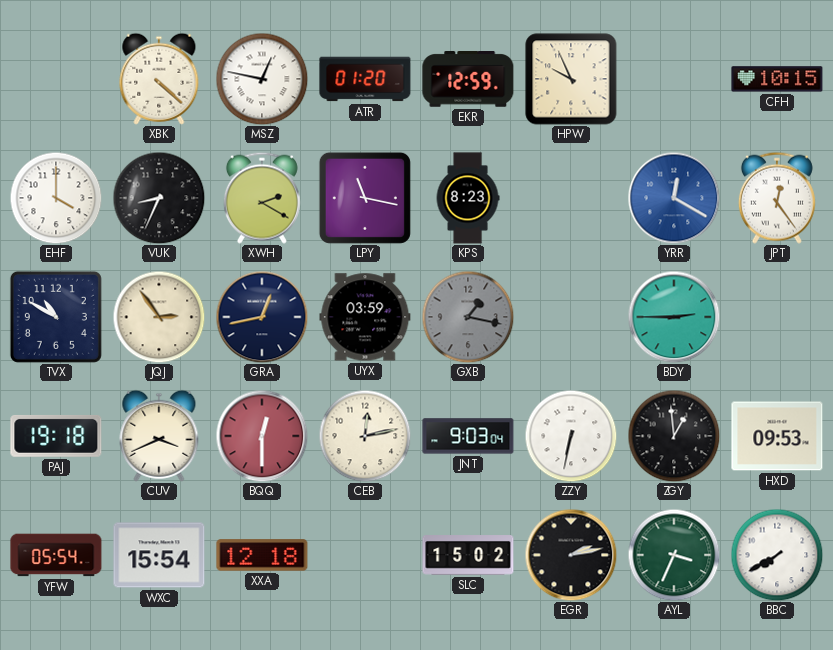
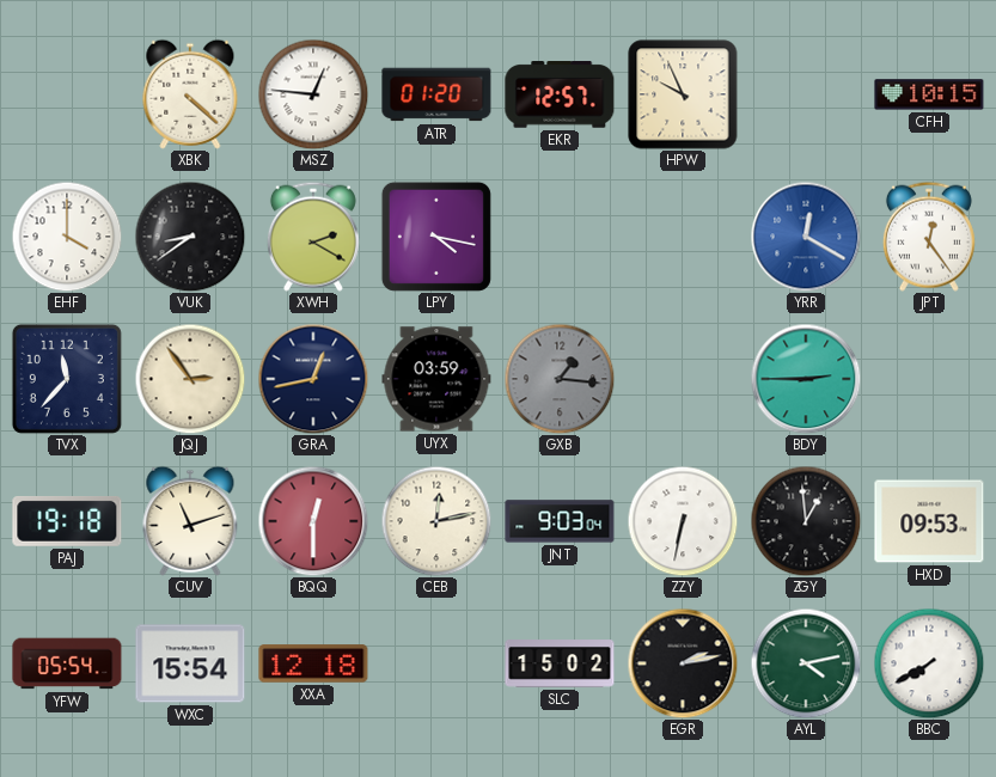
MSZ: 12:47 -> 12:46 (313, 94)
EKR: 12:59 -> 12:57 (560, 96)
VUK: 8:34 -> 8:39 (190, 237)
LPY: 11:17 -> 4:17 (436, 237)
KPS: 8:23 -> none (468, 198)
TVX: 10:50 -> 11:37 (67, 379)
GXB: 1:17 -> 1:16 (560, 379)
CUV: 3:41 -> 11:12 (190, 521)
AYL: 3:34 -> 4:13 (806, 663)
